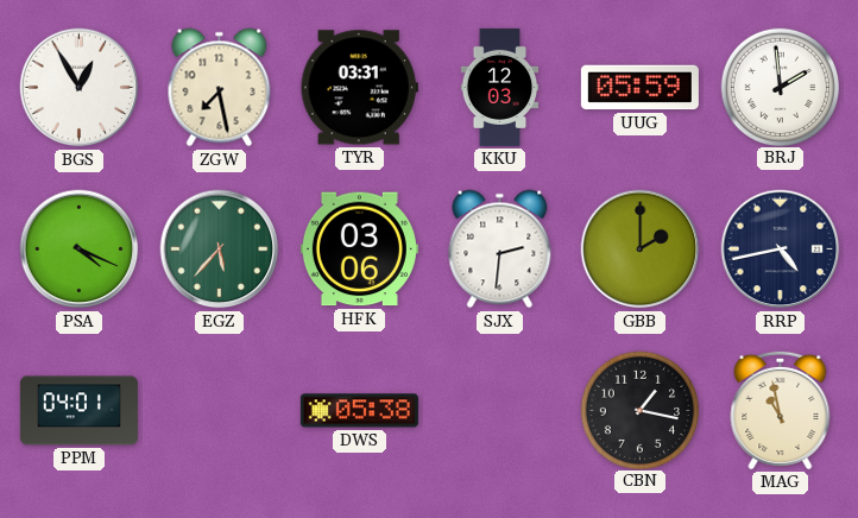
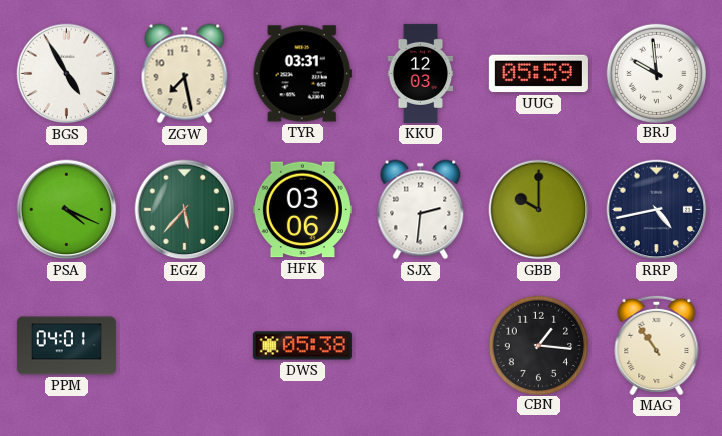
BGS: 12:55 -> 4:55 (67, 74)
BRJ: 1:59 -> 9:59 (656, 73)
GBB: 2:00 -> 10:00 (539, 210)
CBN: 1:17 -> 1:16 (538, 345)
MAG: 10:58 -> 10:54 (657, 345)
